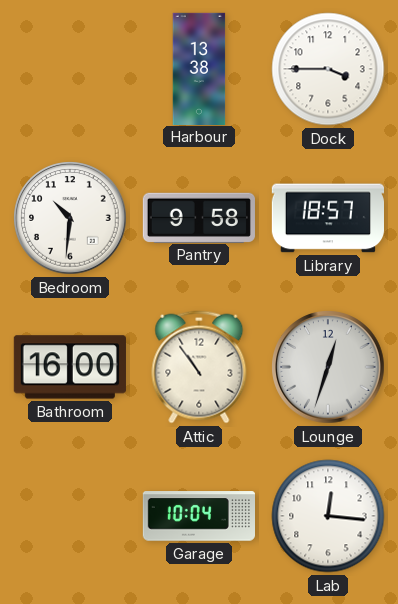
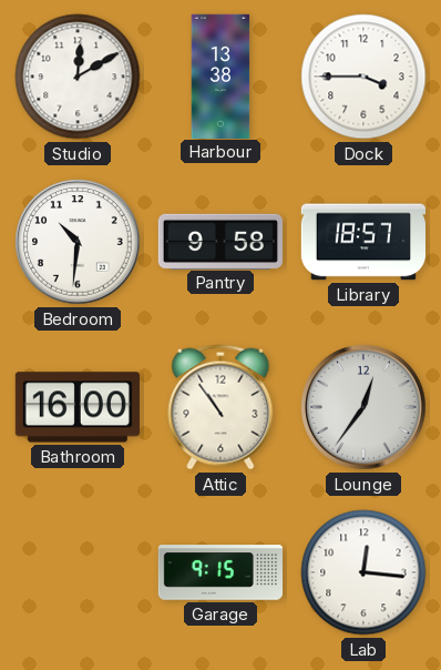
Studio: none -> 12:10 (78, 77)
Lounge: 12:33 -> 12:36 (363, 407)
Garage: 10:04 -> 9:15 (219, 572)
